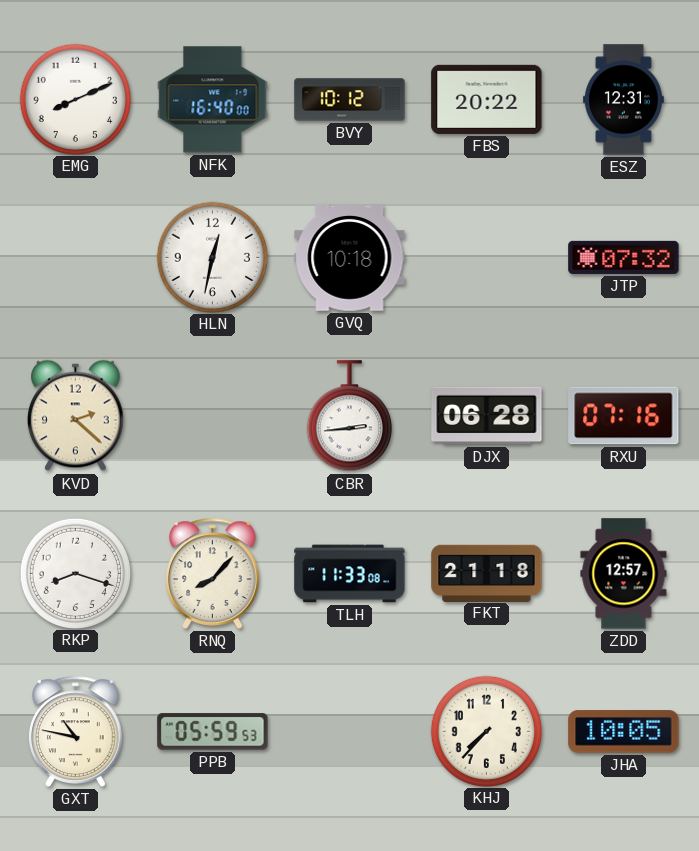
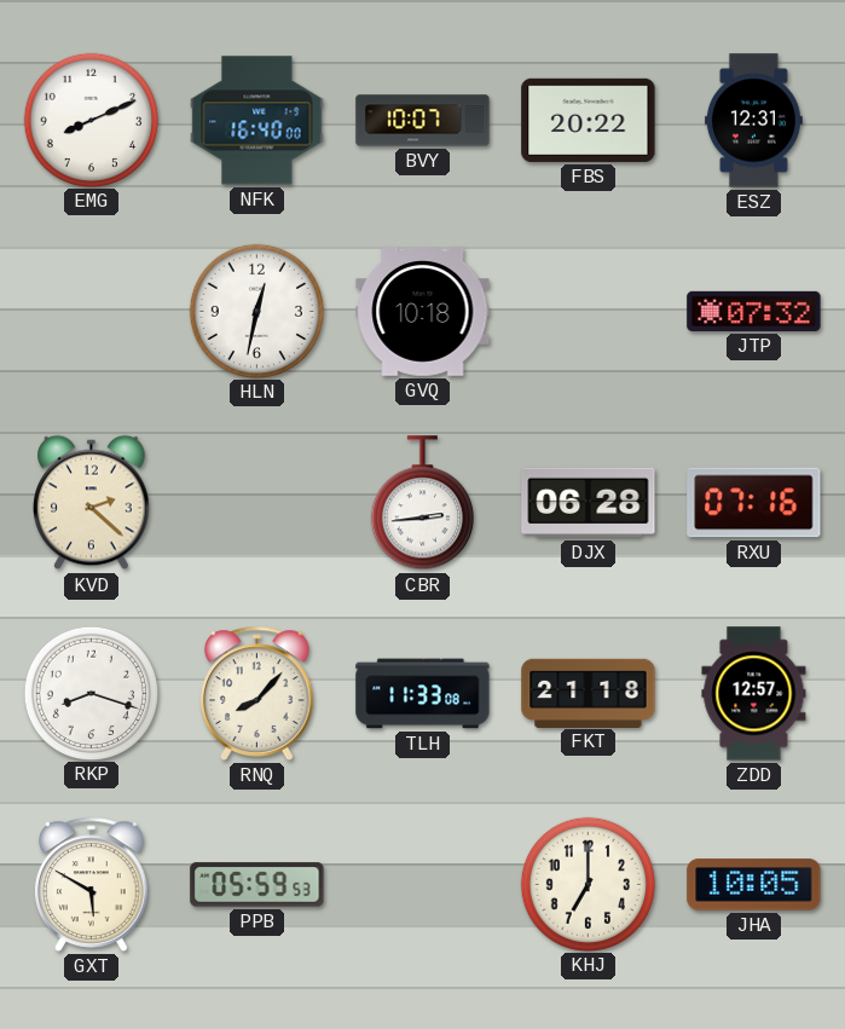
BVY: 10:12 -> 10:07 (423, 121)
GXT: 10:47 -> 5:50 (92, 884)
KHJ: 7:37 -> 7:00 (588, 884)
